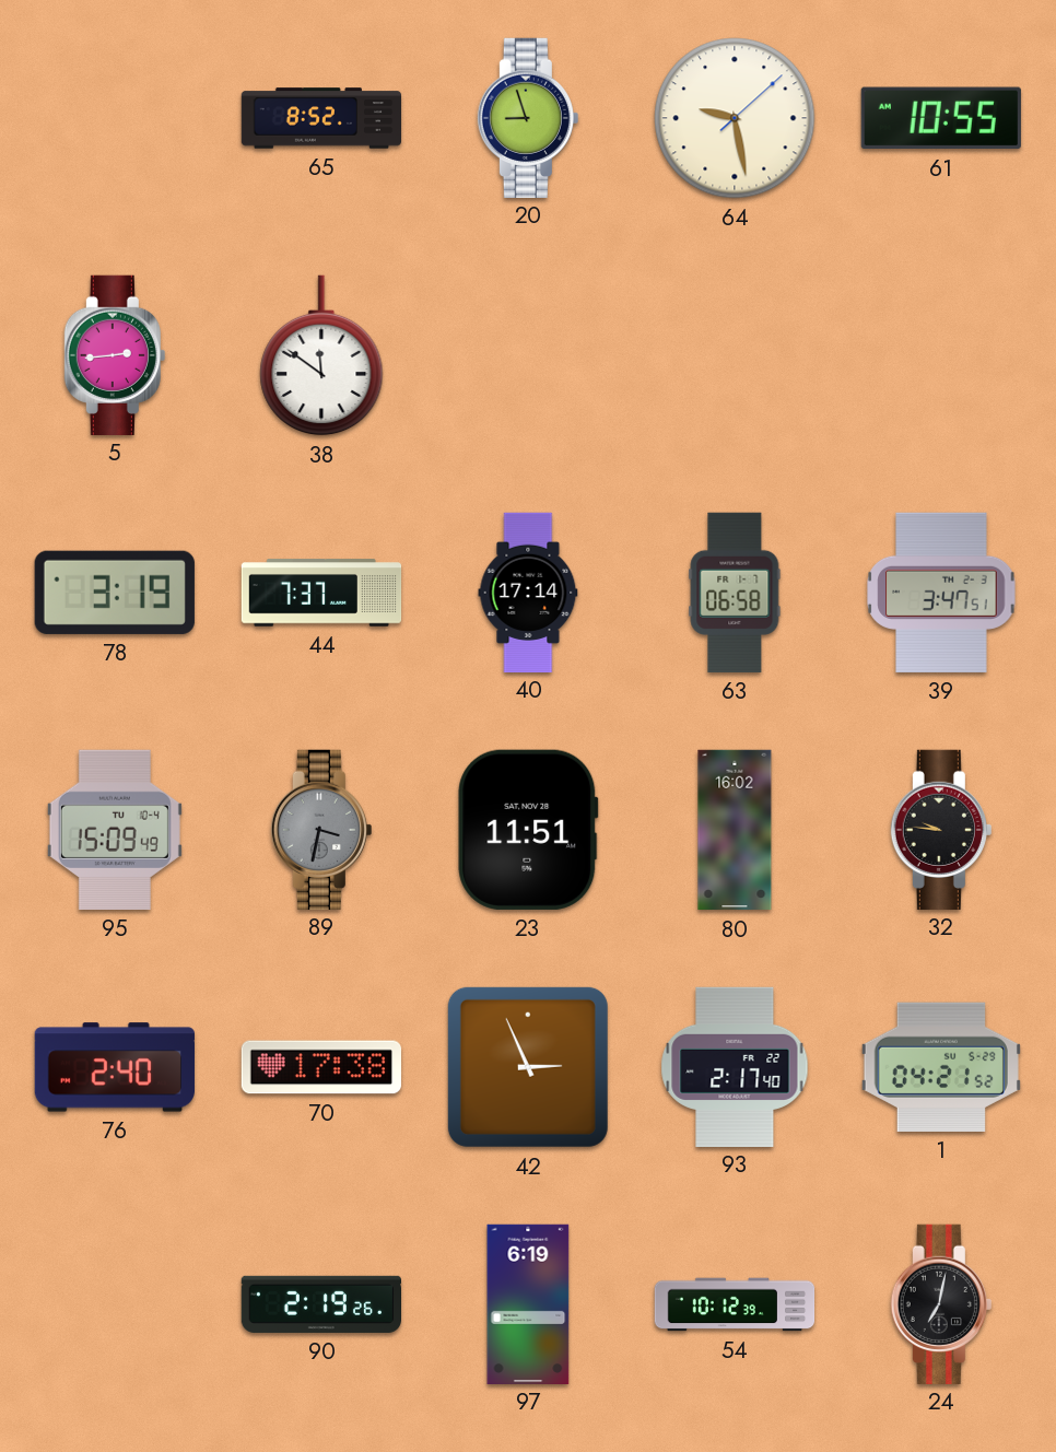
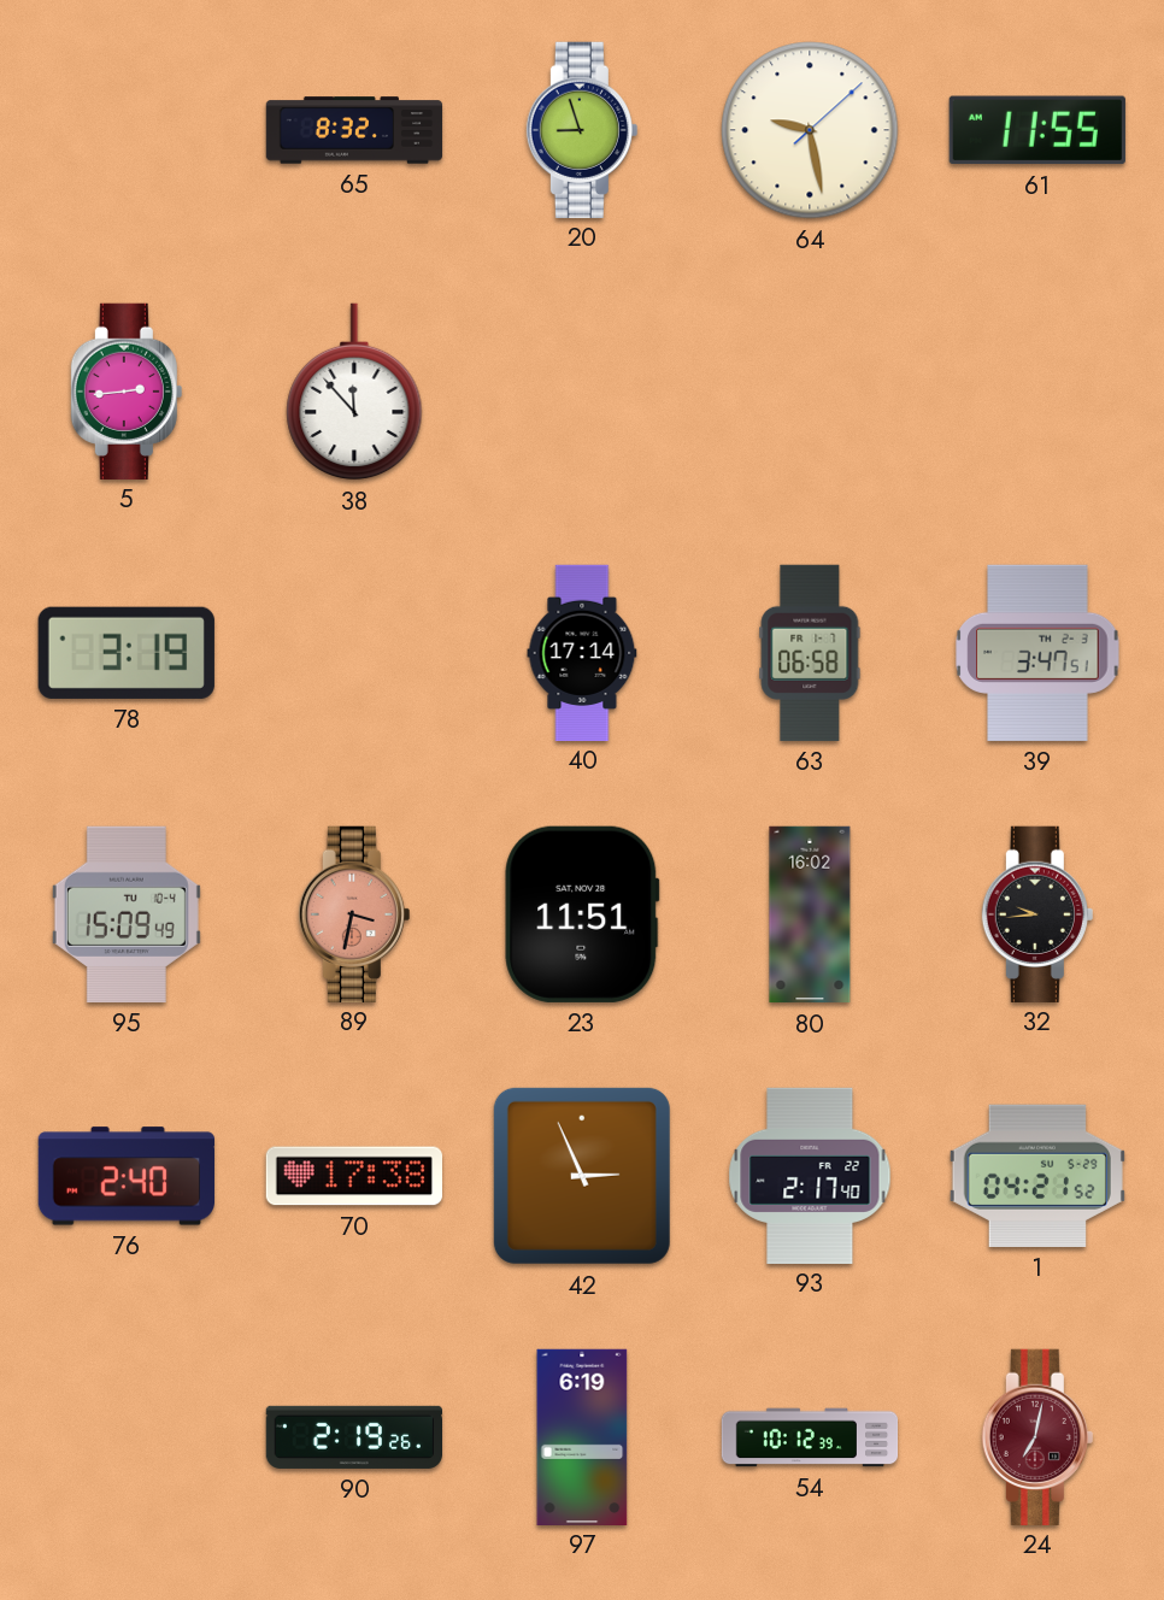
65: 8:52 -> 8:32 (354, 130)
61: 10:55 -> 11:55 (1037, 130)
38: 11:51 -> 11:53 (354, 392)
44: 7:37 -> none (321, 593)
89 dial: grey -> salmon (354, 913)
32: 9:46 -> 9:44 (1037, 913)
24 dial: black -> burgundy (1037, 1436)
